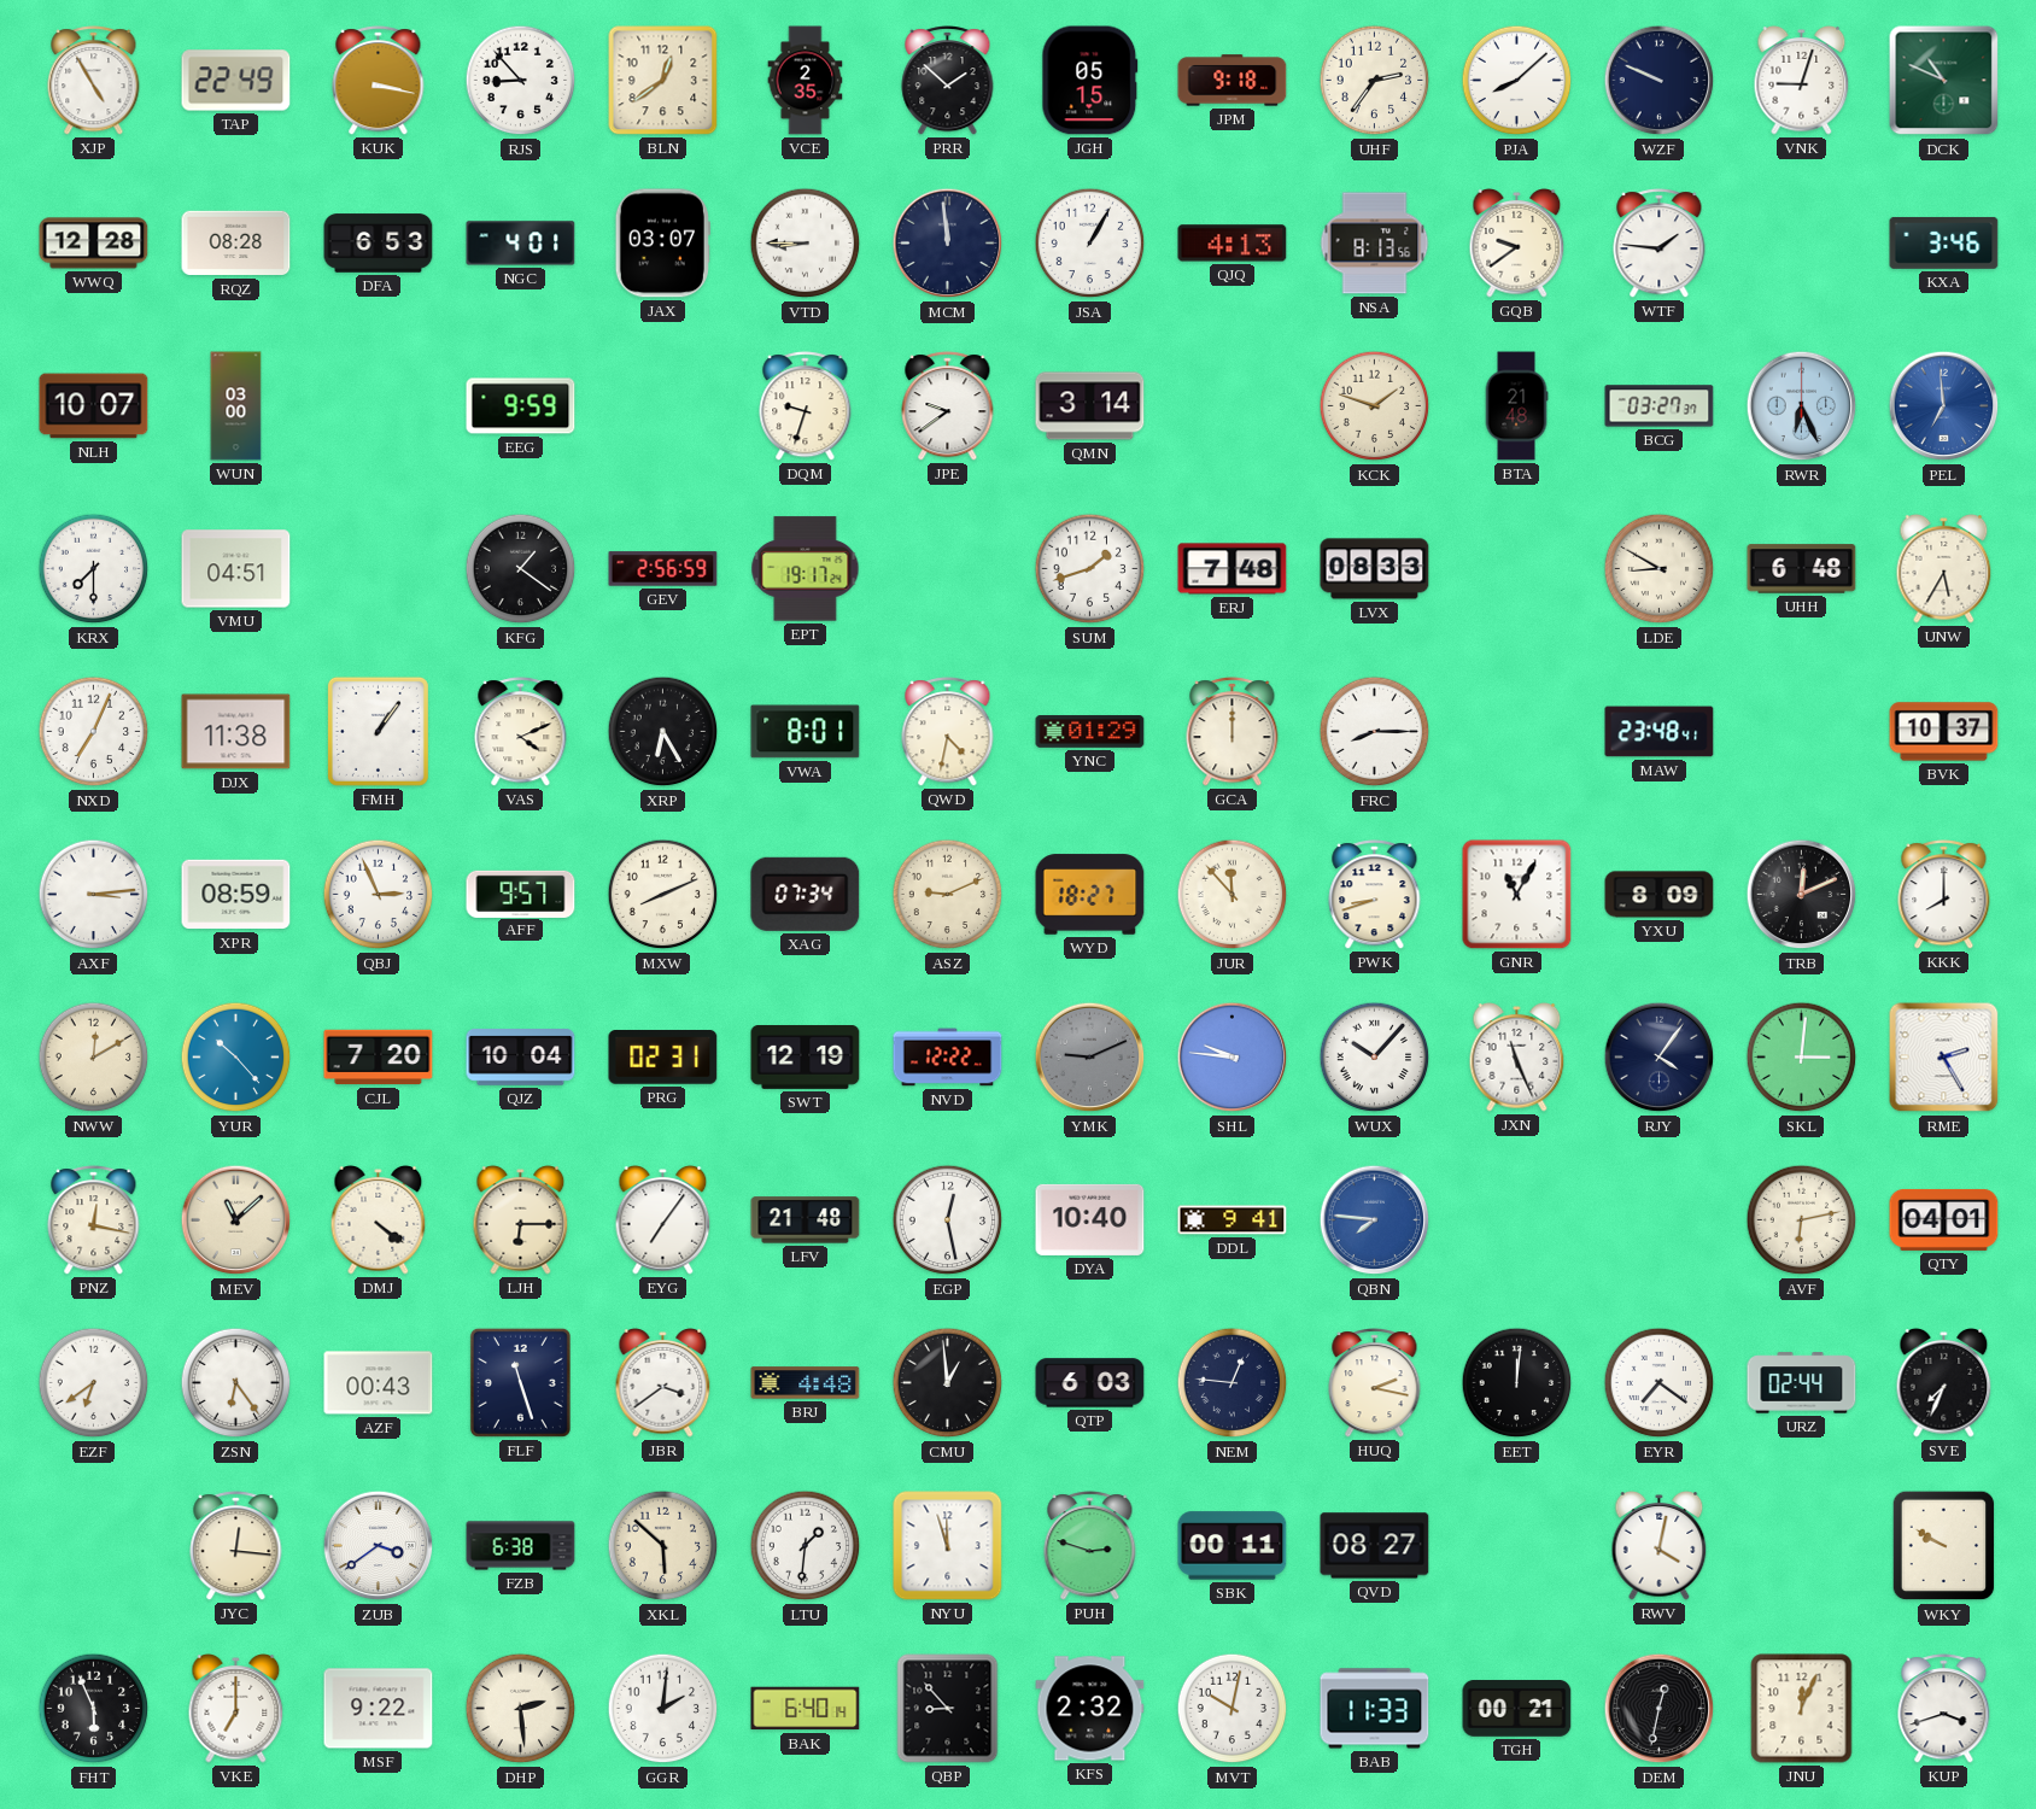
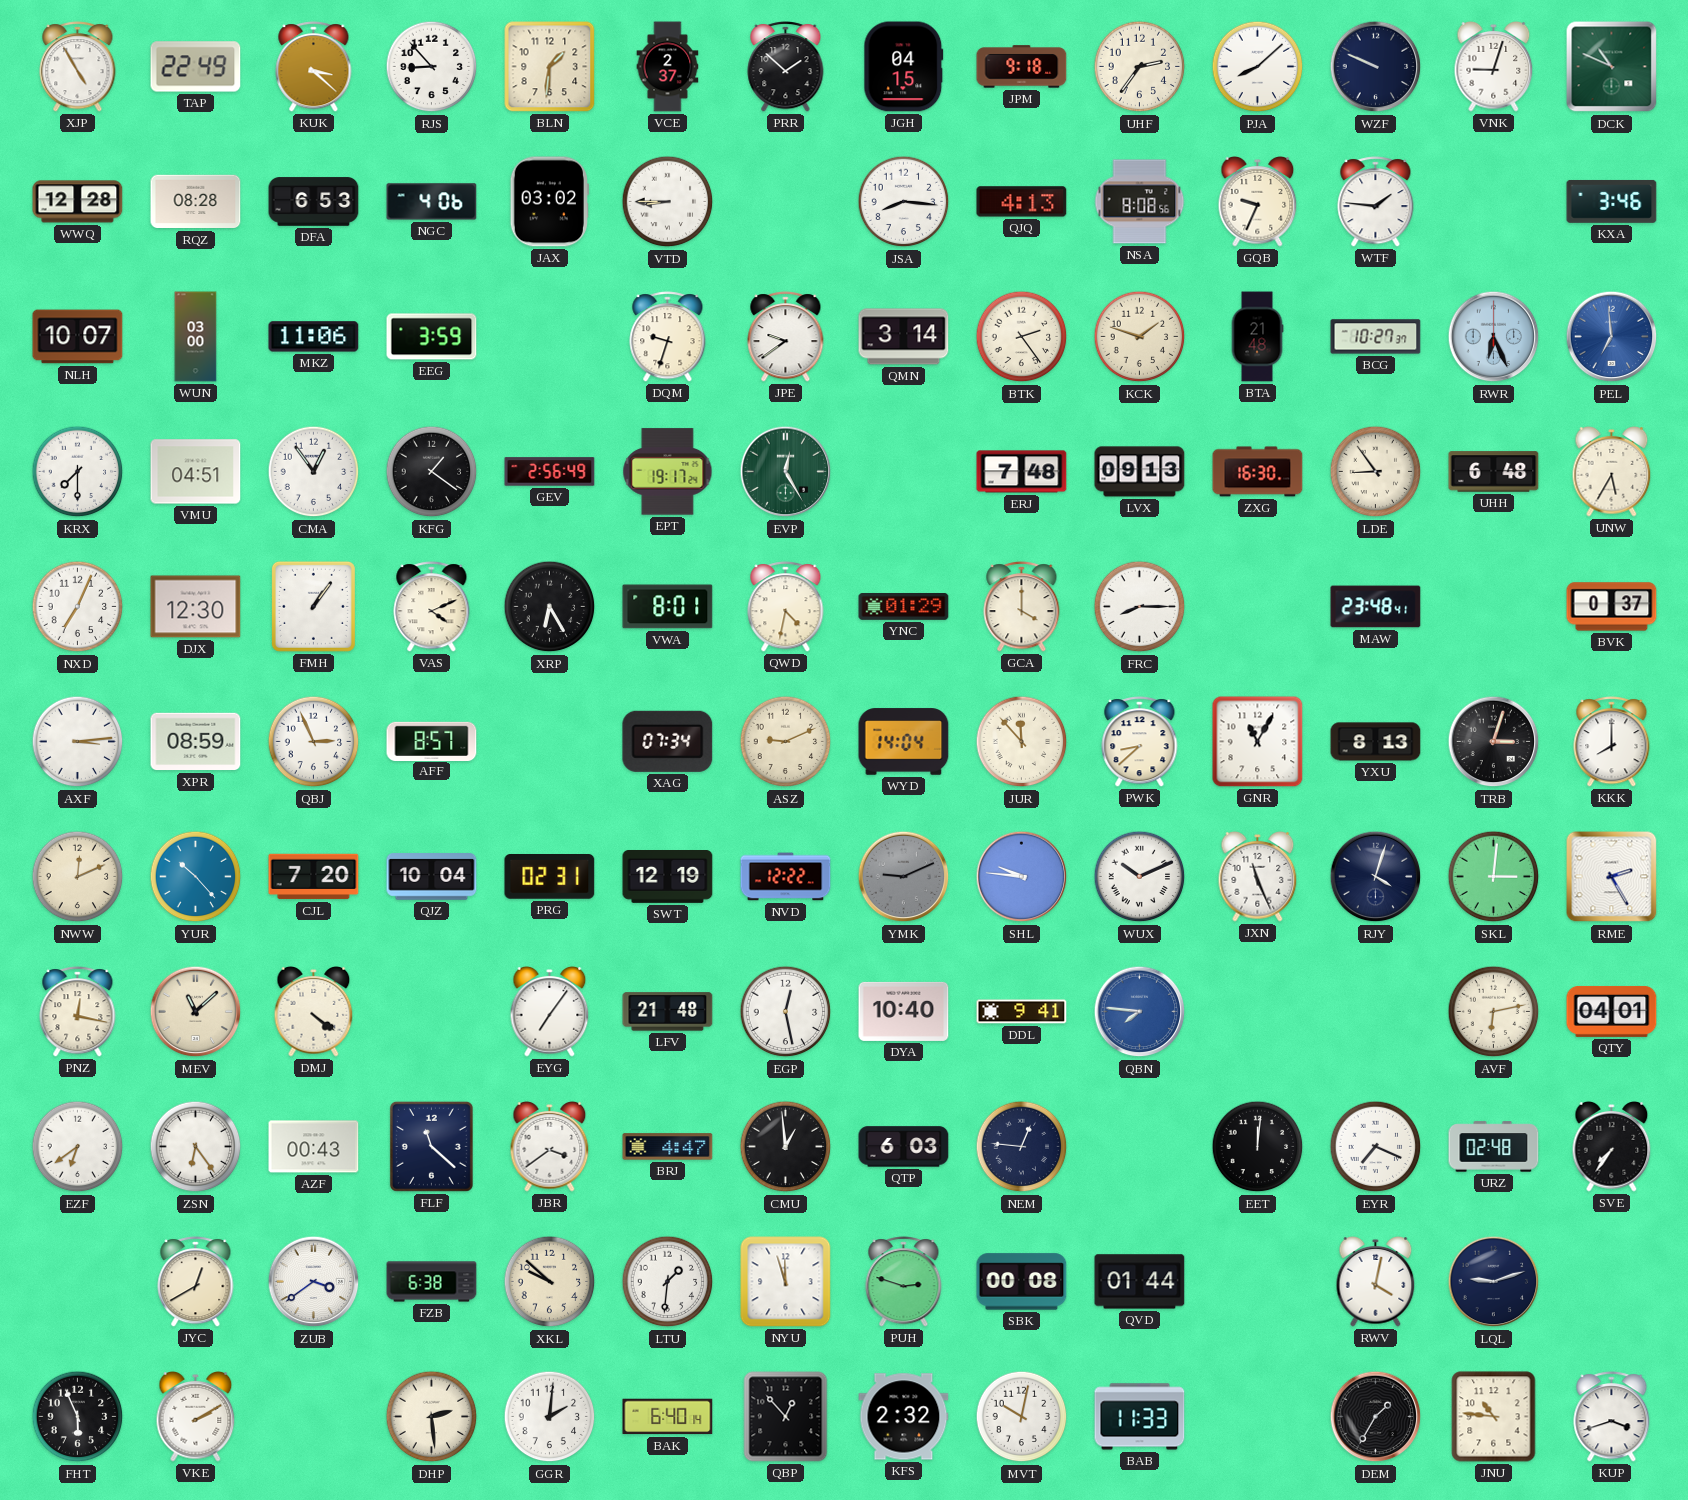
KUK: 3:17 -> 3:22 (314, 67)
BLN: 12:39 -> 1:31 (550, 67)
VCE: 2:35 -> 2:37 (668, 67)
JGH: 05:15 -> 04:15 (904, 67)
NGC: 4:01 -> 4:06 (432, 202)
JAX: 03:07 -> 03:02 (549, 202)
MCM: 11:59 -> none (948, 244)
JSA: 1:05 -> 8:16 (904, 202)
NSA: 8:13 -> 8:08 (1140, 202)
GQB: 9:39 -> 9:34 (1258, 202)
MKZ: none -> 11:06 (314, 337)
EEG: 9:59 -> 3:59 (432, 337)
BTK: none -> 2:24 (1022, 337)
BCG: 03:27 -> 10:27 (1376, 337)
CMA: none -> 12:54 (314, 472)
GEV: 2:56:59 -> 2:56:49 (550, 472)
EVP: none -> 12:25 (786, 472)
SUM: 1:42 -> none (1090, 569)
LVX: 08:33 -> 09:13 (1140, 472)
ZXG: none -> 16:30 (1258, 472)
LDE: 8:50 -> 8:54 (1376, 472)
DJX: 11:38 -> 12:30 (196, 607)
GCA: 12:00 -> 4:00 (1022, 607)
BVK: 10:37 -> 0:37 (1612, 607)
AFF: 9:57 -> 8:57 (432, 741)
MXW: 8:11 -> none (663, 895)
WYD: 18:27 -> 14:04 (904, 742)
PWK: 8:42 -> 8:38 (1140, 742)
YXU: 8:09 -> 8:13 (1376, 742)
TRB: 12:11 -> 3:03 (1494, 742)
NWW: 12:10 -> 12:11 (78, 877)
WUX: 10:07 -> 10:11 (1140, 877)
RJY: 4:06 -> 4:03 (1376, 877)
LJH: 6:15 -> none (521, 1220)
FLF: 11:27 -> 11:22 (431, 1146)
BRJ: 4:48 -> 4:47 (668, 1147)
HUQ: 2:17 -> none (1375, 1383)
EYR: 7:21 -> 7:19 (1376, 1147)
URZ: 02:44 -> 02:48 (1494, 1147)
SVE: 7:34 -> 7:36 (1612, 1147)
JYC: 12:16 -> 12:40 (196, 1282)
XKL: 5:52 -> 9:52 (550, 1282)
SBK: 00:11 -> 00:08 (1022, 1282)
QVD: 08:27 -> 01:44 (1140, 1282)
LQL: none -> 9:12 (1494, 1282)
WKY: 9:50 -> none (1944, 1546)
VKE: 7:00 -> 2:10 (196, 1417)
MSF: 9:22 -> none (379, 1709)
QBP: 8:53 -> 12:53 (786, 1417)
TGH: 00:21 -> none (1517, 1709)
DEM: 12:32 -> 1:35 (1376, 1417)
JNU: 12:04 -> 10:46 (1494, 1417)
